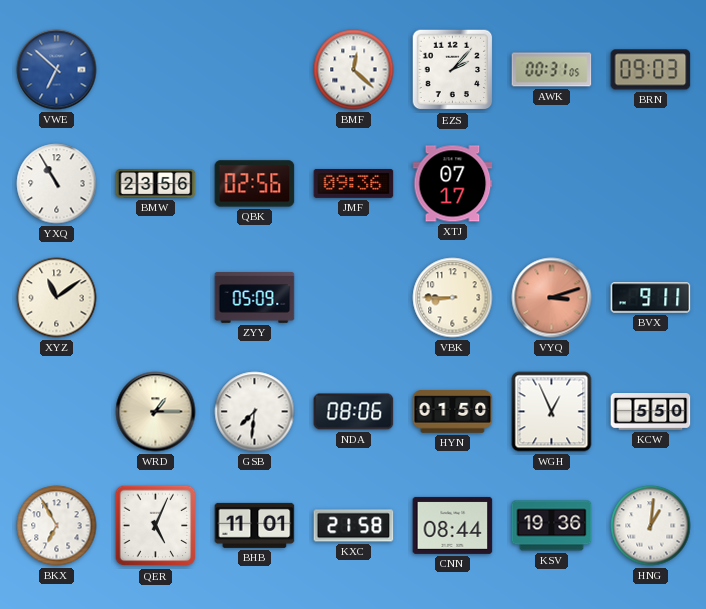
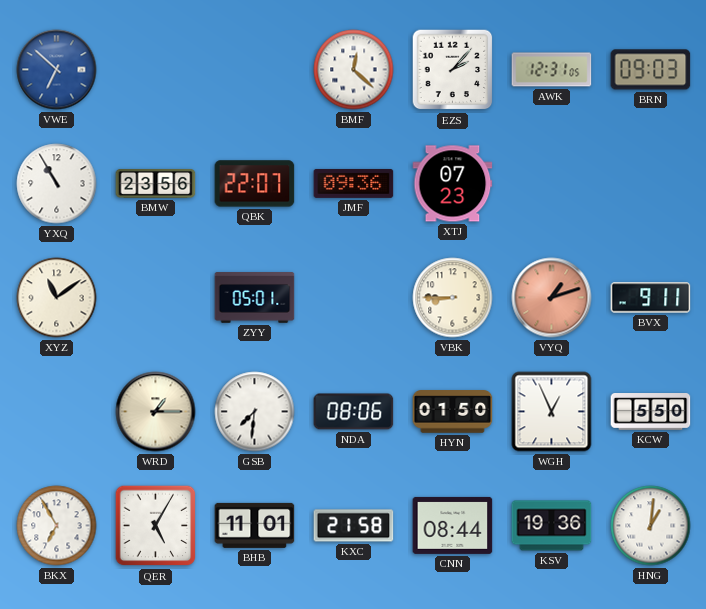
AWK: 00:31 -> 12:31 (552, 70)
QBK: 02:56 -> 22:07 (255, 184)
XTJ: 07:17 -> 07:23 (453, 184)
ZYY: 05:09 -> 05:01 (255, 298)
VYQ: 3:12 -> 1:12 (552, 298)
QER: 5:04 -> 5:05 (156, 526)
